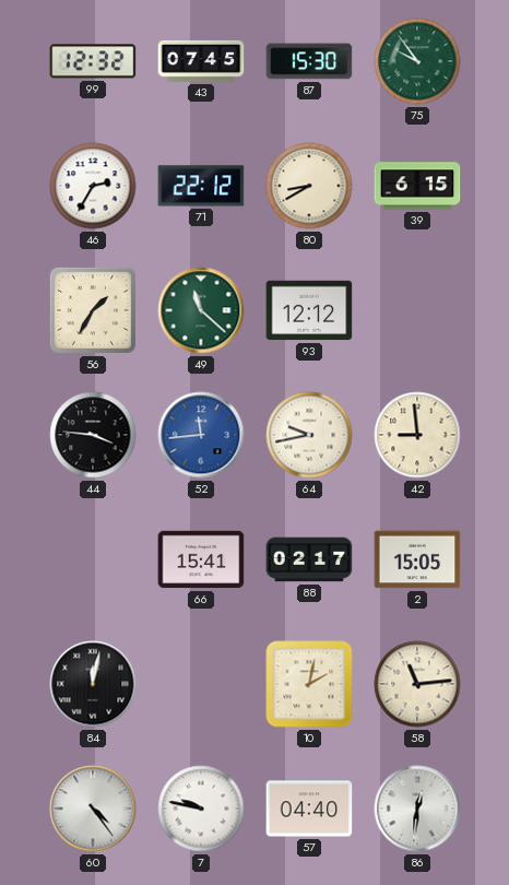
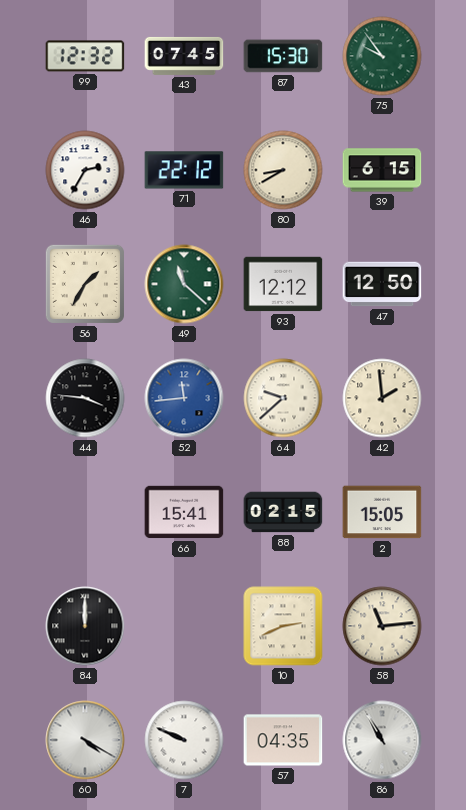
47: none -> 12:50 (382, 284)
64: 9:43 -> 9:38 (283, 398)
42: 8:59 -> 1:59 (382, 398)
88: 02:17 -> 02:15 (283, 512)
84: 12:02 -> 12:00 (85, 626)
10: 2:02 -> 2:41 (283, 626)
60: 4:24 -> 4:20 (85, 740)
7: 9:47 -> 9:49 (184, 740)
57: 04:40 -> 04:35 (283, 740)
86: 12:31 -> 10:55 (382, 740)
